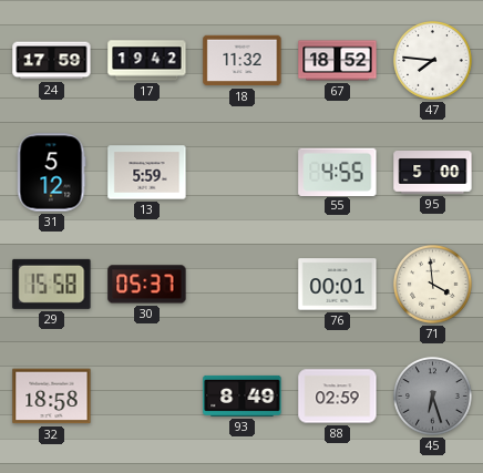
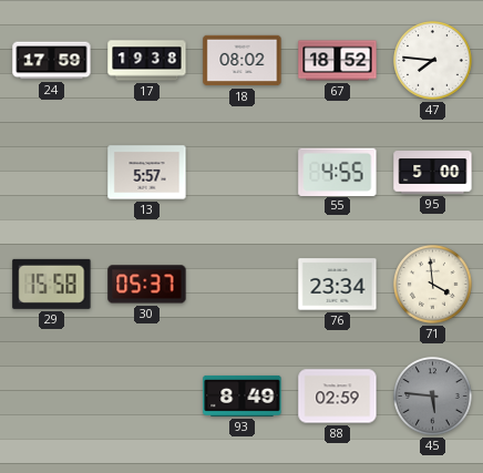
17: 19:42 -> 19:38 (147, 61)
18: 11:32 -> 08:02 (243, 61)
31: 5:12 -> none (51, 173)
13: 5:59 -> 5:57 (147, 173)
76: 00:01 -> 23:34 (338, 285)
32: 18:58 -> none (52, 397)
45: 6:27 -> 5:46 (433, 397)
